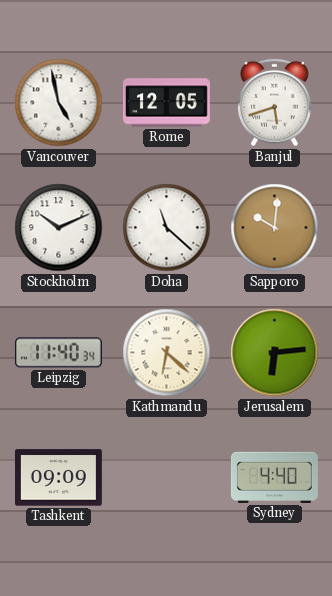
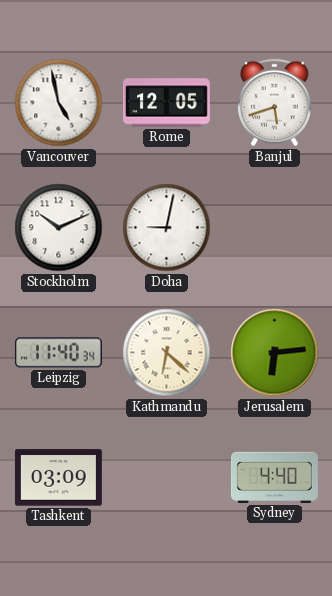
Doha: 11:22 -> 9:02 (167, 228)
Sapporo: 10:01 -> none (275, 228)
Tashkent: 09:09 -> 03:09 (58, 478)
